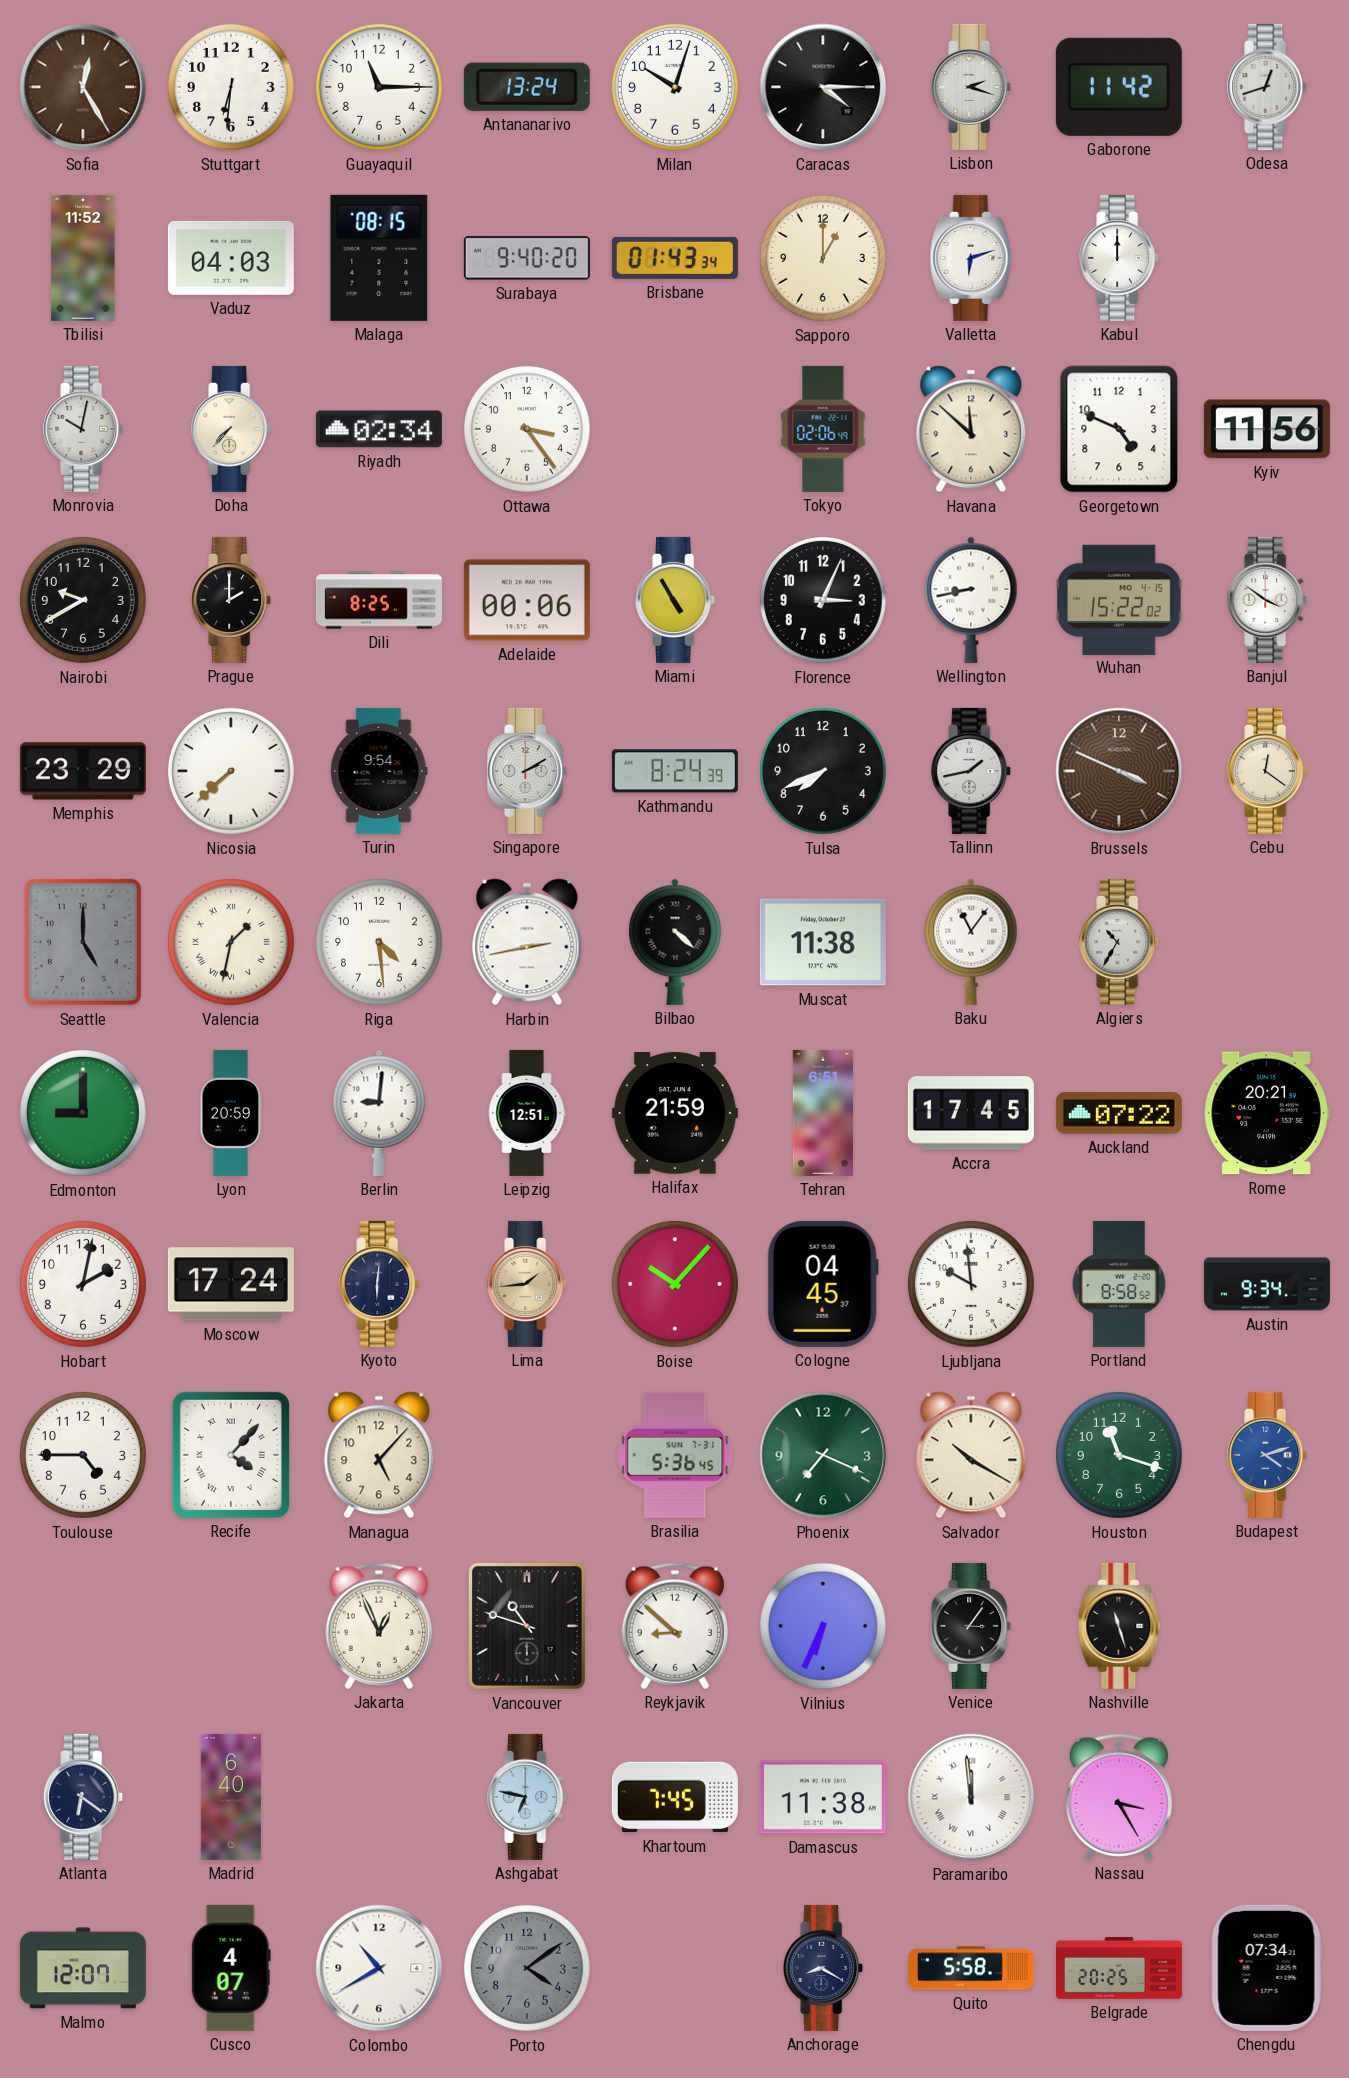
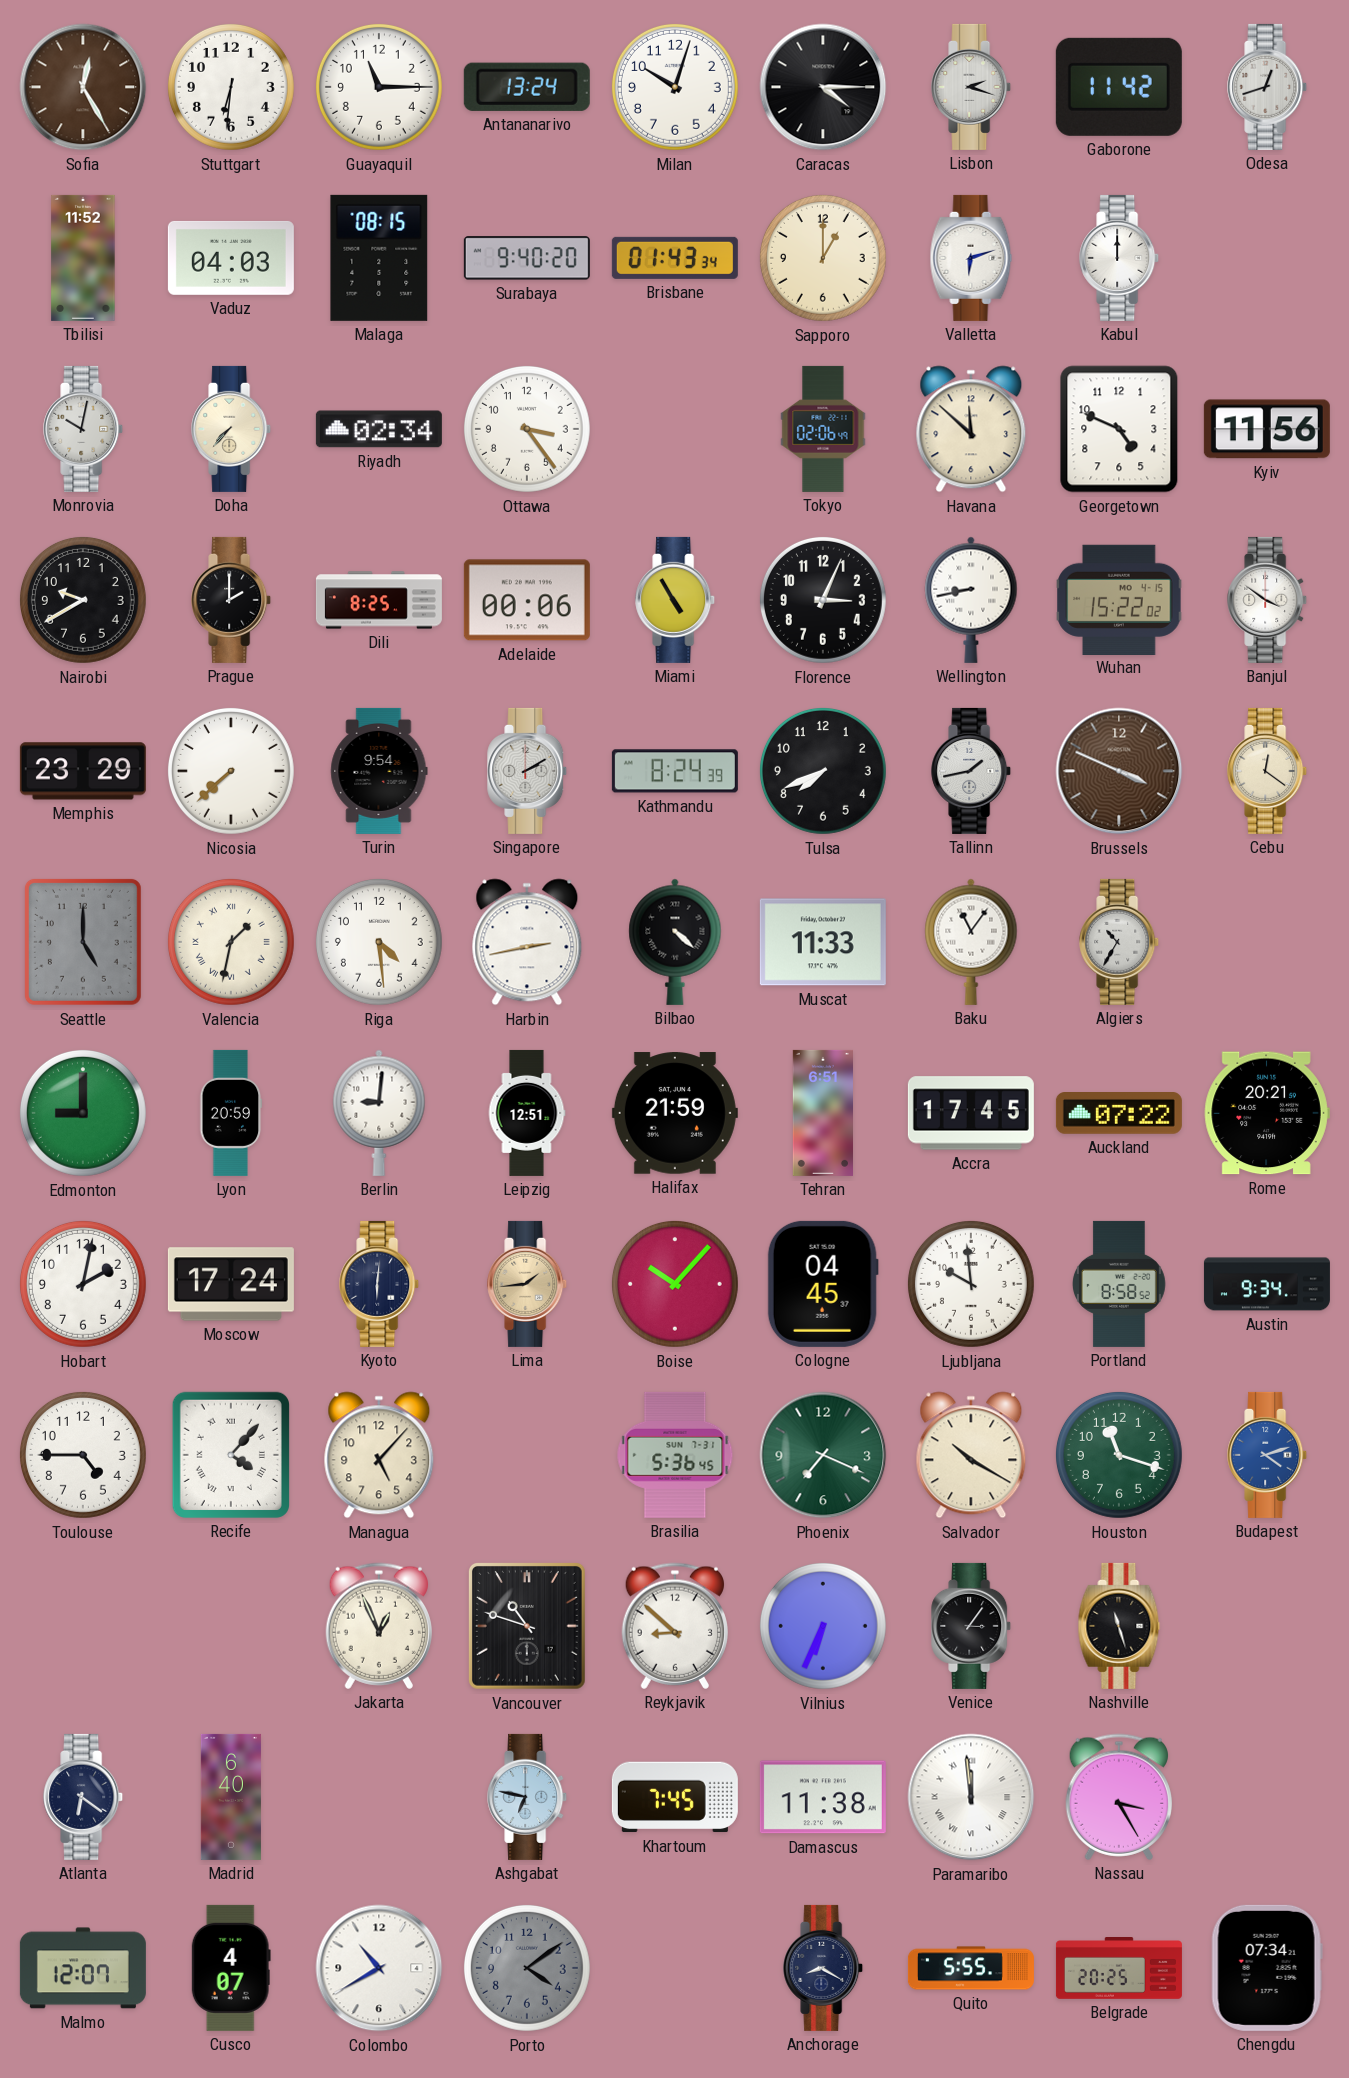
Muscat: 11:38 -> 11:33 (823, 942)
Quito: 5:58 -> 5:55 (971, 1968)
